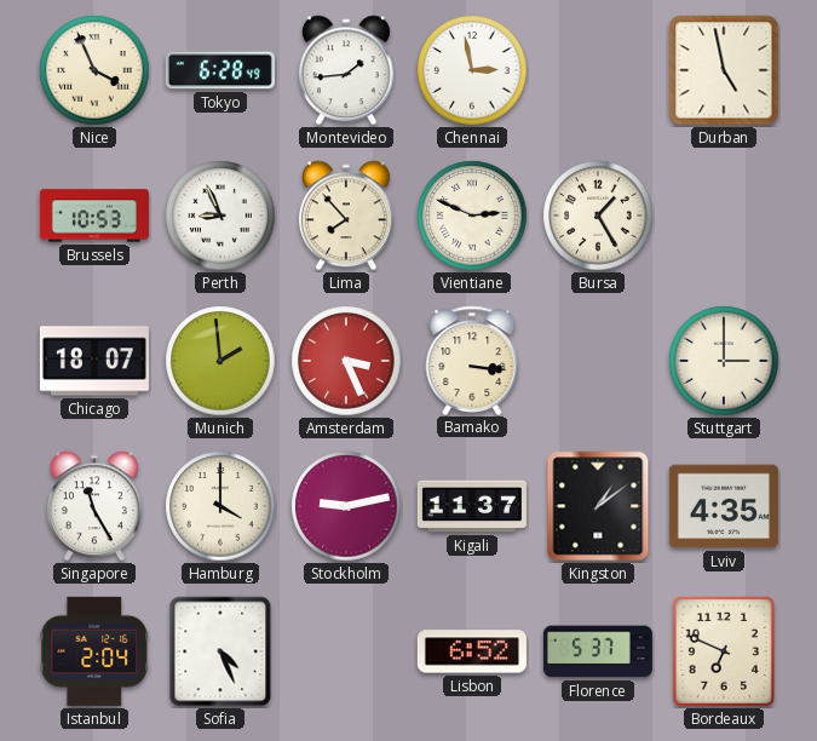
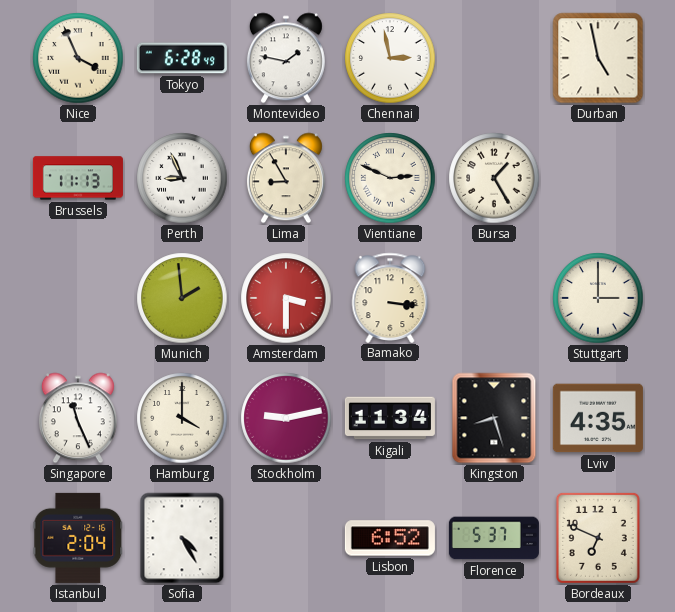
Montevideo: 1:44 -> 1:47 (286, 58)
Brussels: 10:53 -> 11:13 (78, 178)
Lima: 7:53 -> 8:55 (286, 178)
Chicago: 18:07 -> none (94, 361)
Amsterdam: 3:26 -> 3:30 (286, 298)
Singapore: 11:25 -> 11:26 (78, 418)
Kigali: 11:37 -> 11:34 (390, 418)
Kingston: 1:09 -> 8:27 (494, 418)
Sofia: 4:26 -> 4:25 (182, 538)
